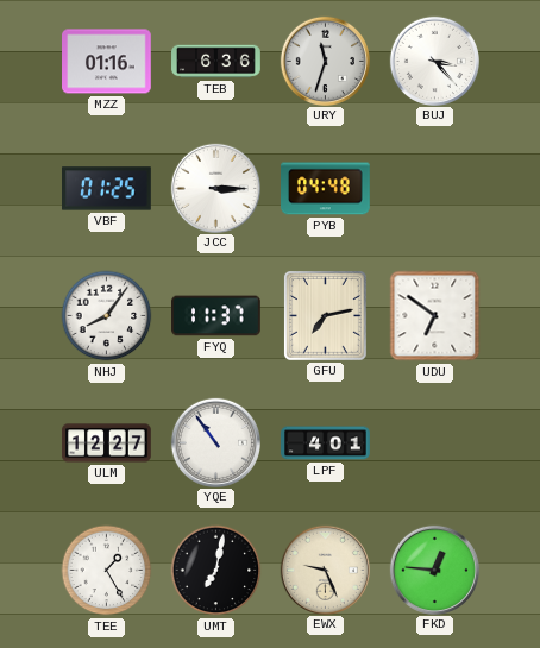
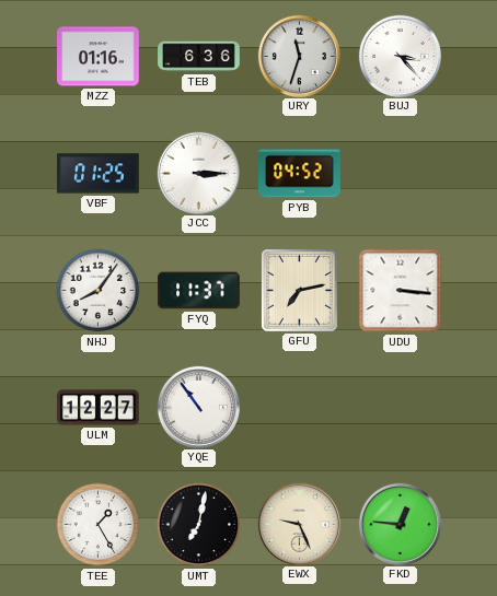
PYB: 04:48 -> 04:52 (300, 174)
UDU: 6:51 -> 3:16 (401, 291)
LPF: 4:01 -> none (326, 443)
